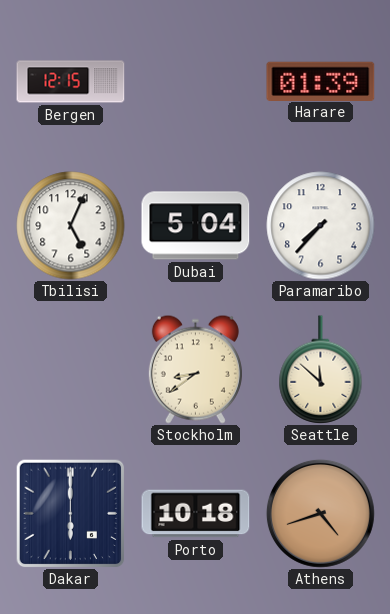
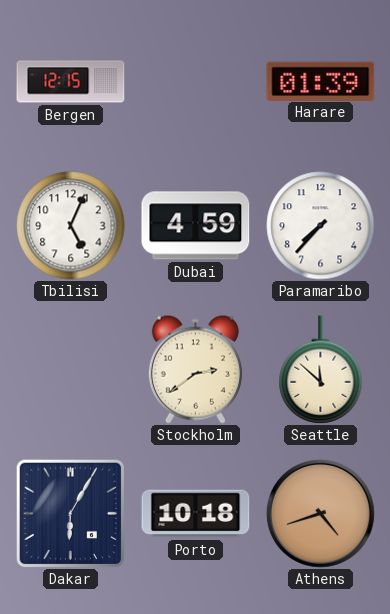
Dubai: 5:04 -> 4:59 (196, 226)
Stockholm: 8:39 -> 2:39 (195, 369)
Dakar: 6:00 -> 6:05 (70, 513)
